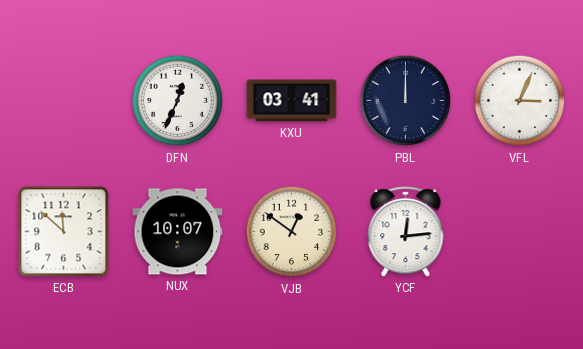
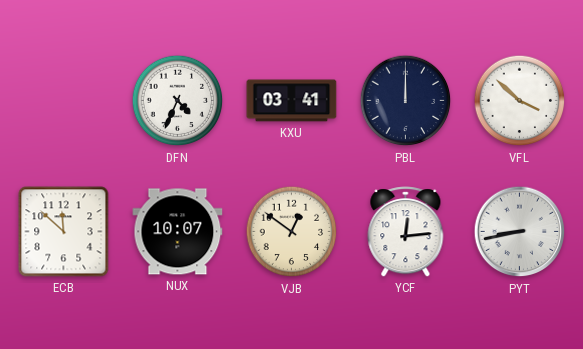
DFN: 12:34 -> 4:34 (178, 101)
VFL: 3:04 -> 3:52 (520, 101)
PYT: none -> 8:43 (520, 232)
